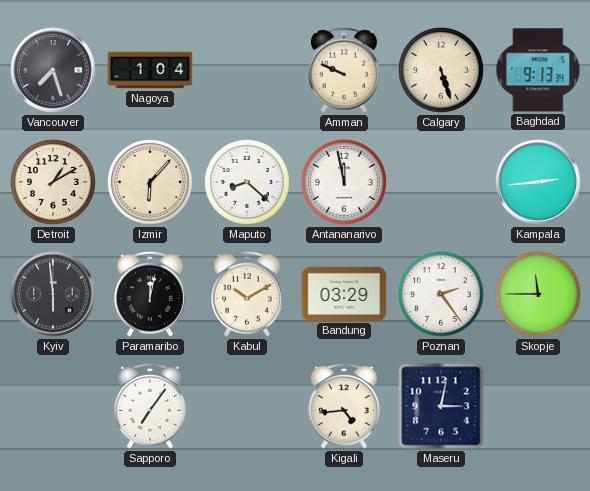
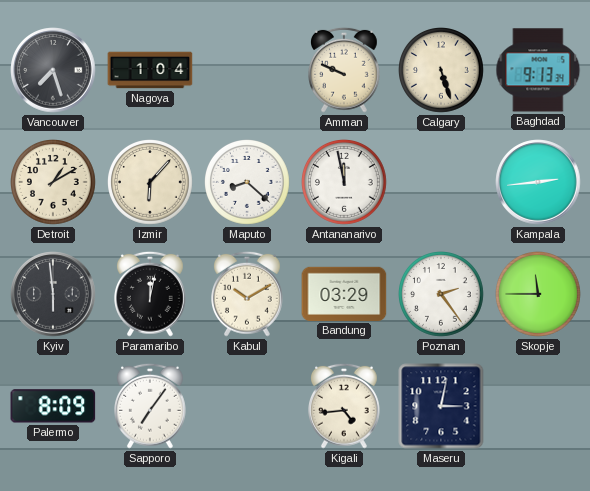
Palermo: none -> 8:09 (53, 406)
